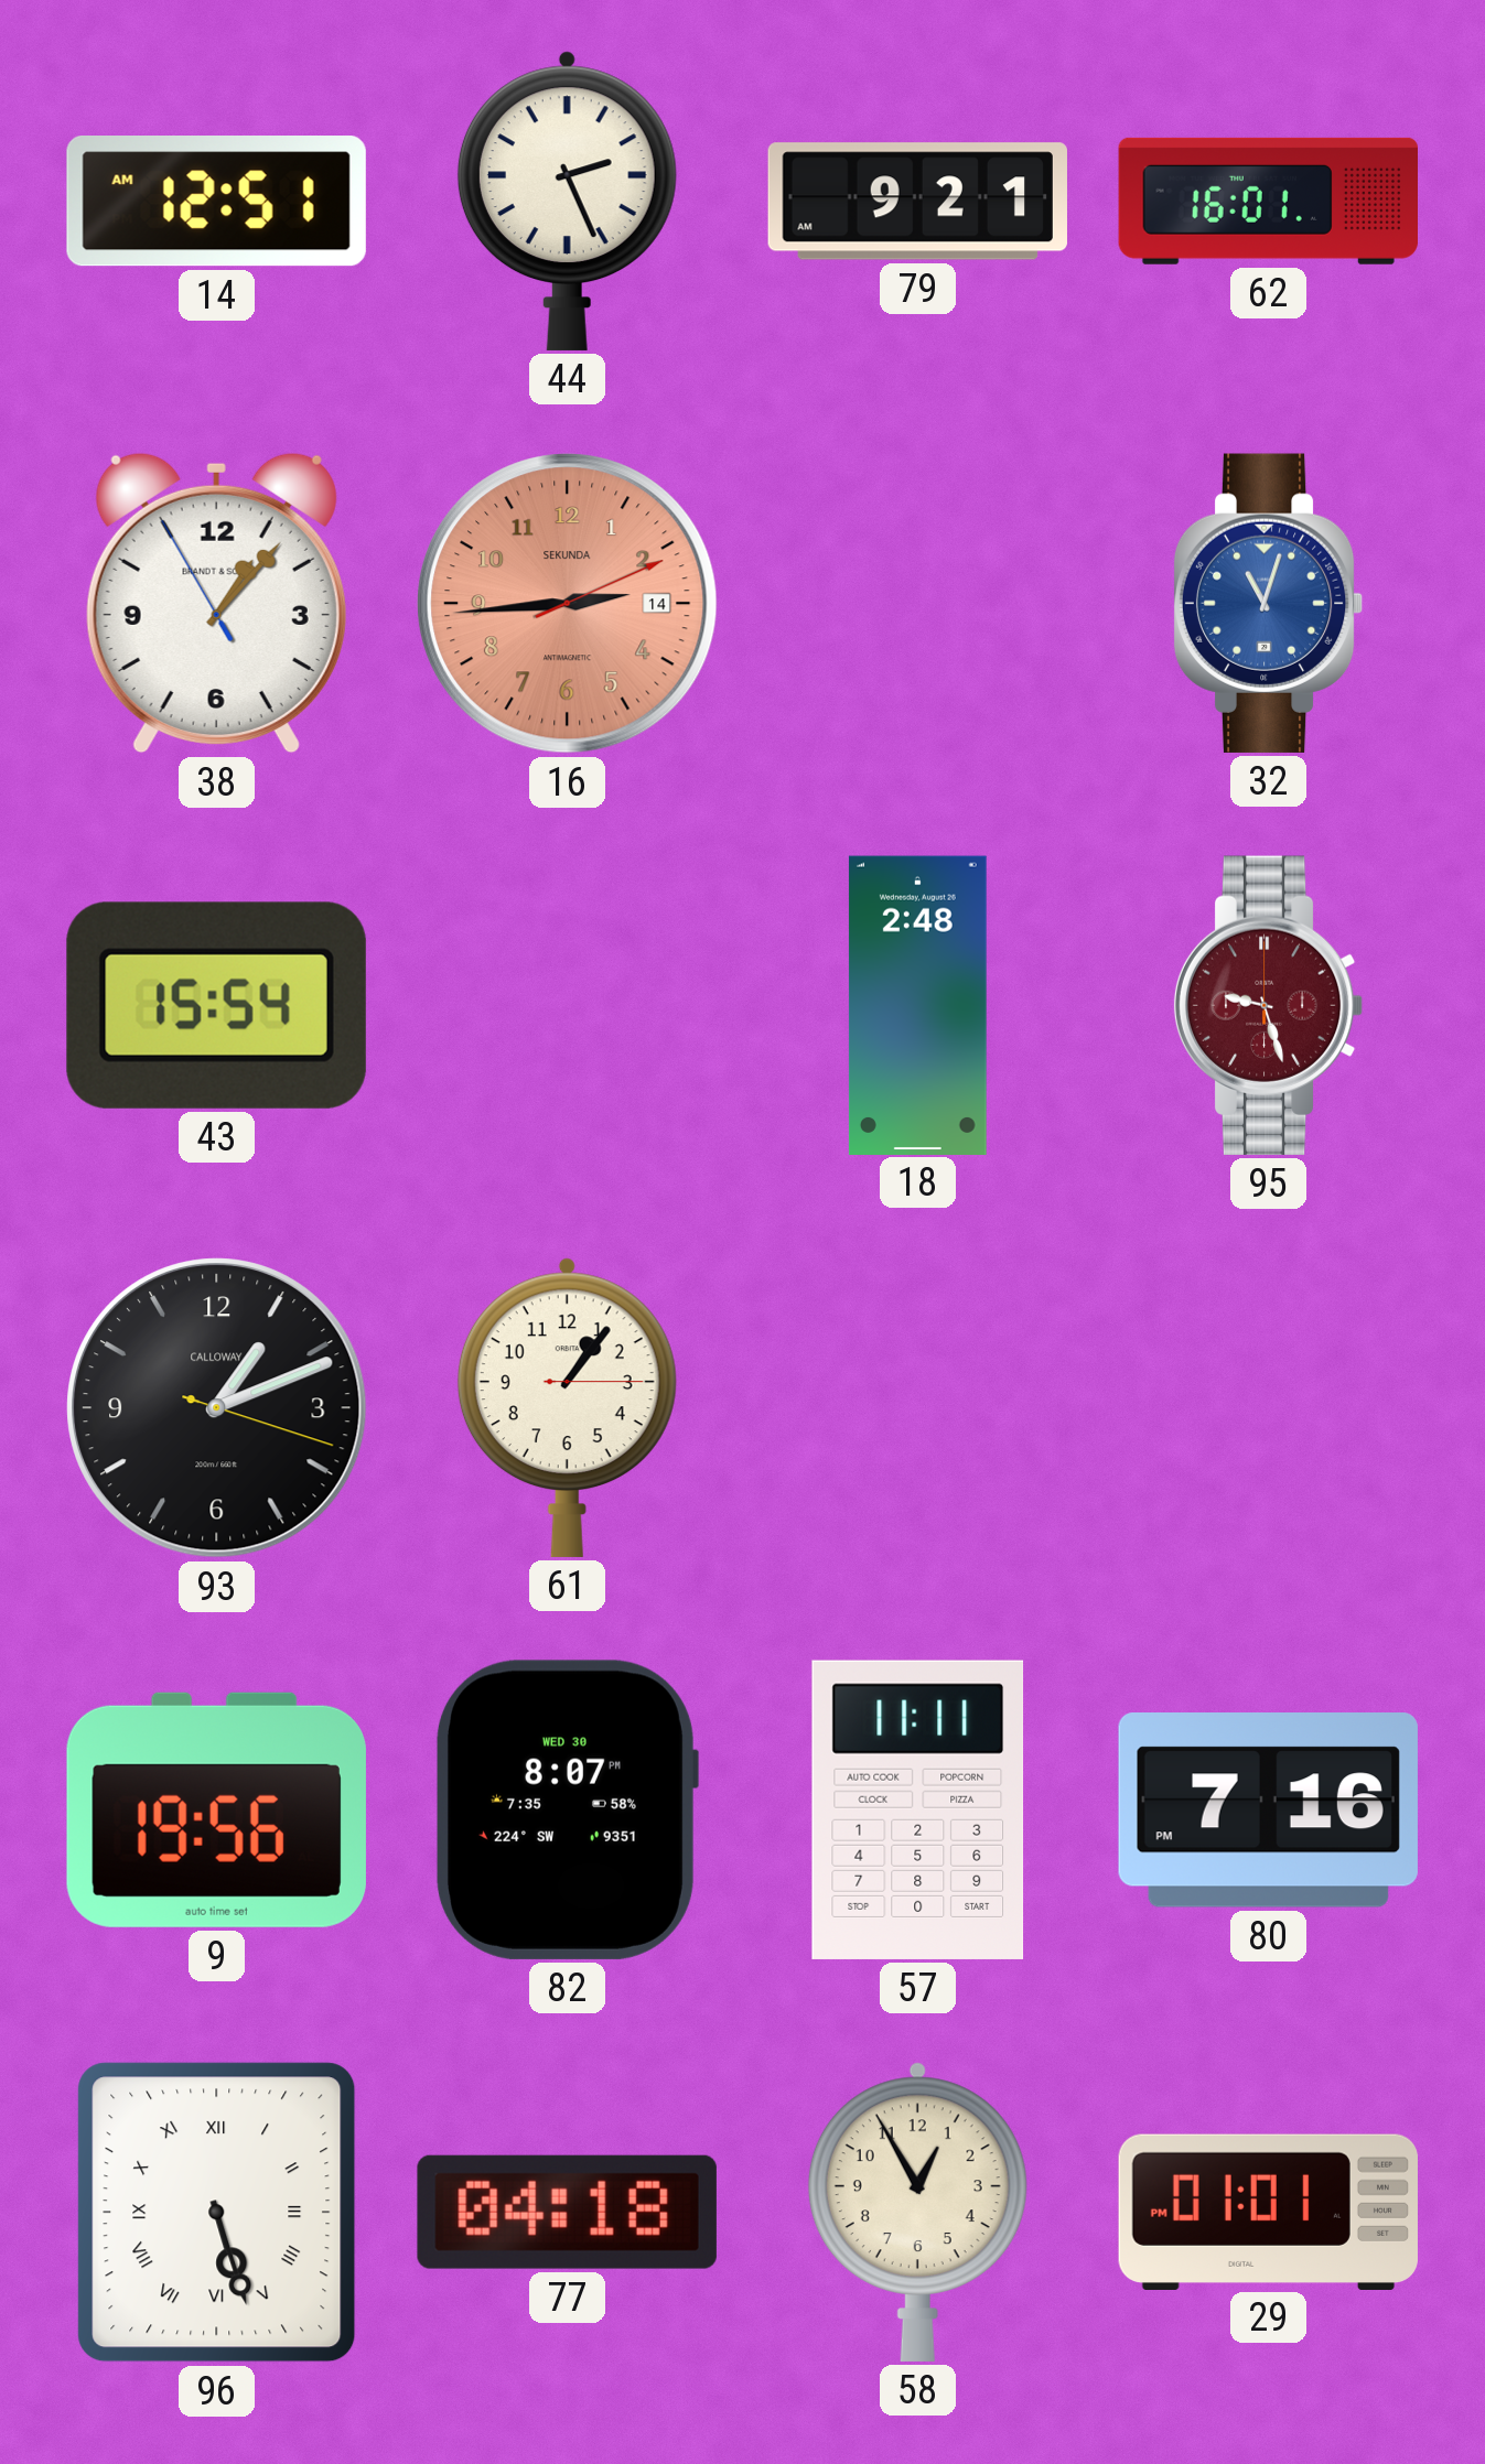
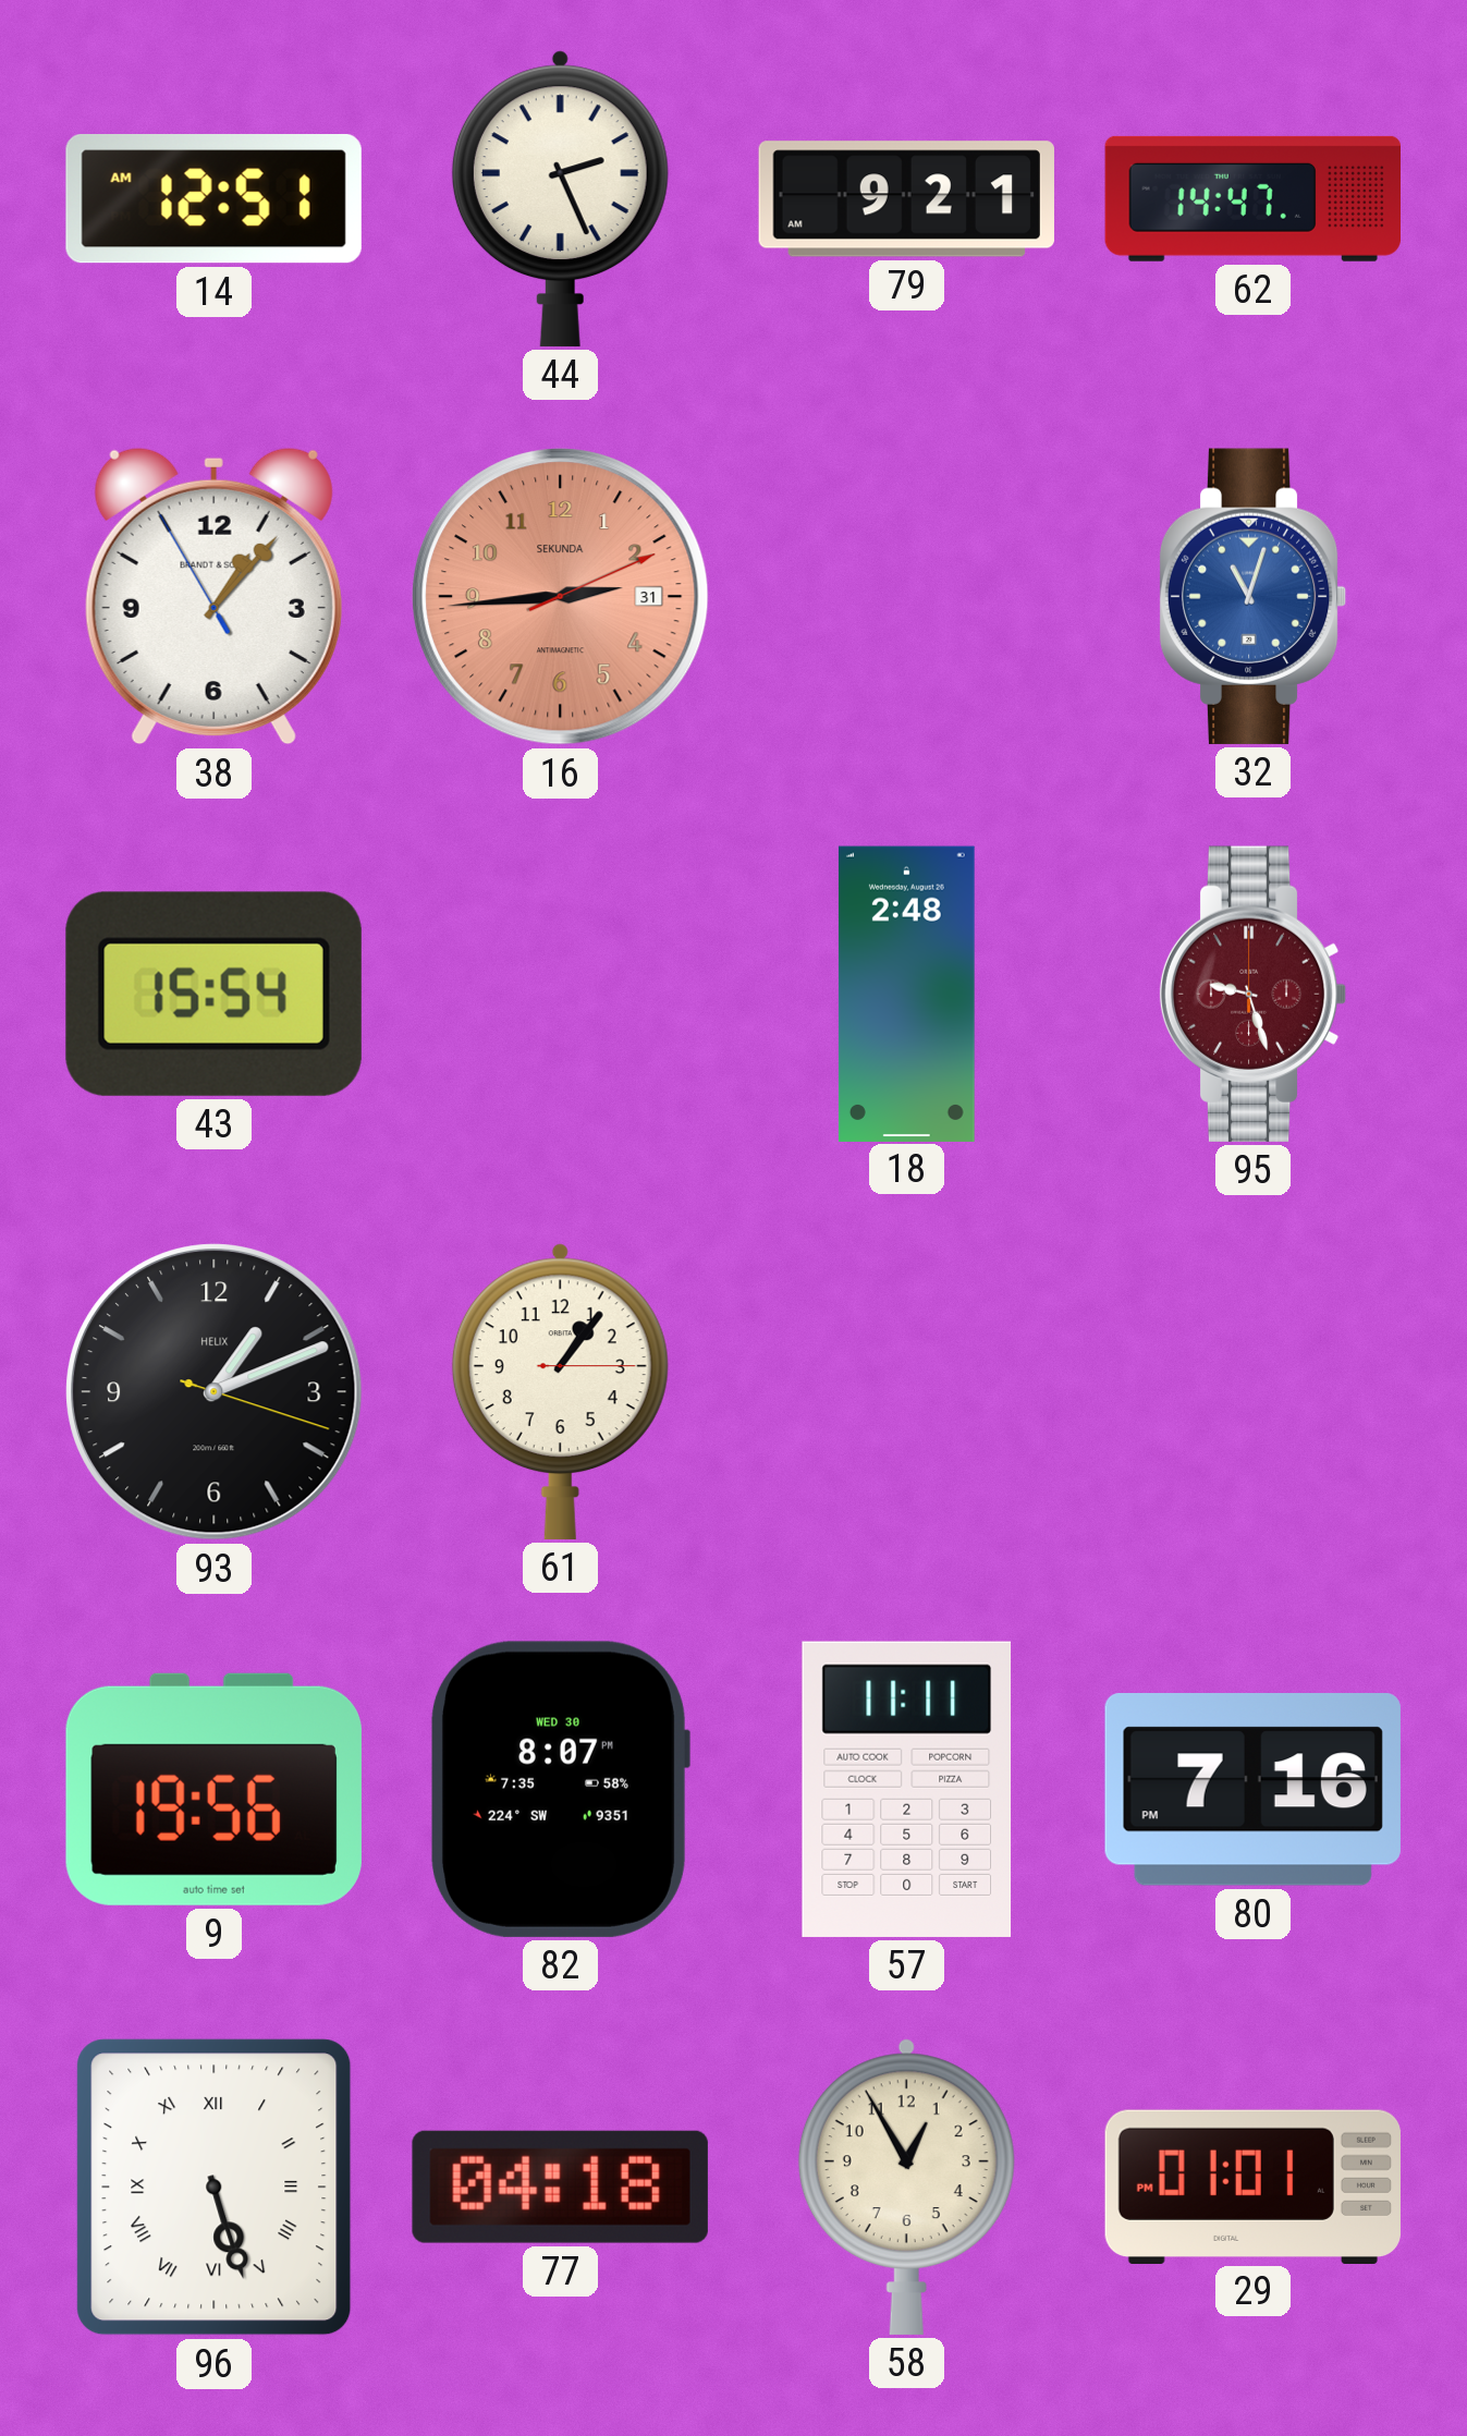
62: 16:01 -> 14:47 (1252, 198)
16 date: 14 -> 31 (561, 597)
93 brand: CALLOWAY -> HELIX (215, 1392)
